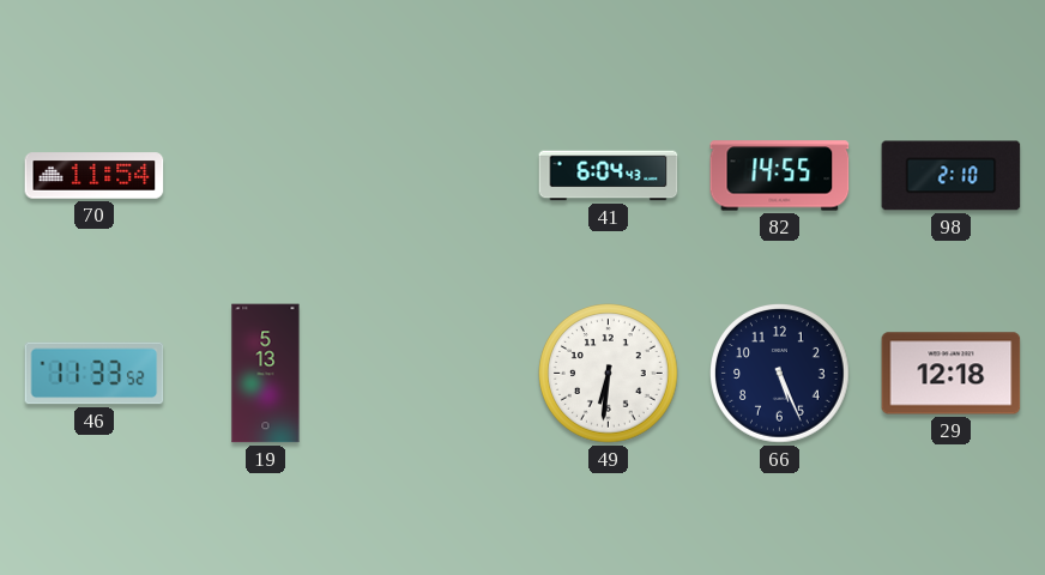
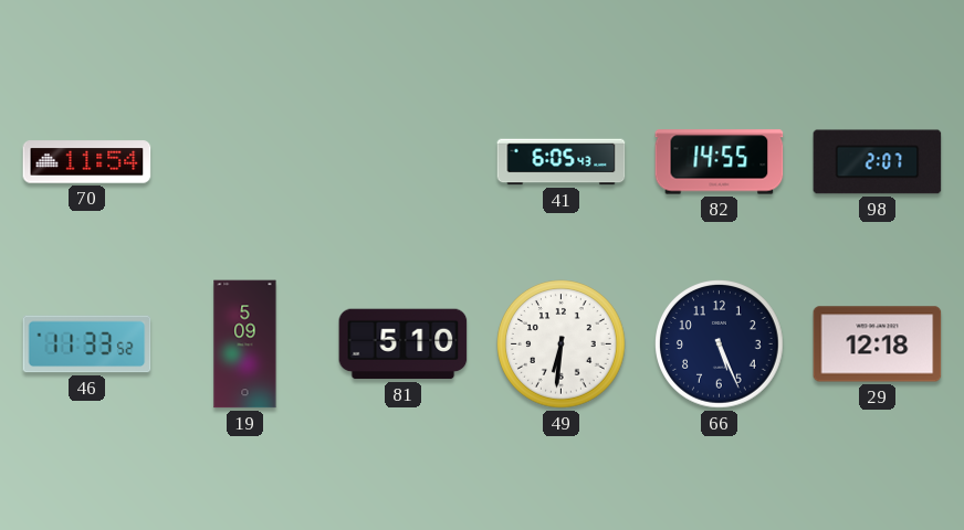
41: 6:04 -> 6:05 (562, 162)
98: 2:10 -> 2:07 (878, 162)
19: 5:13 -> 5:09 (245, 344)
81: none -> 5:10 (404, 344)
